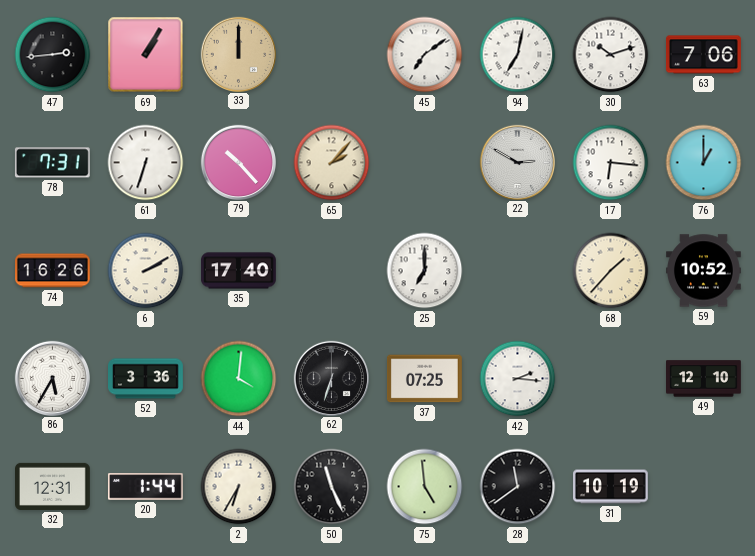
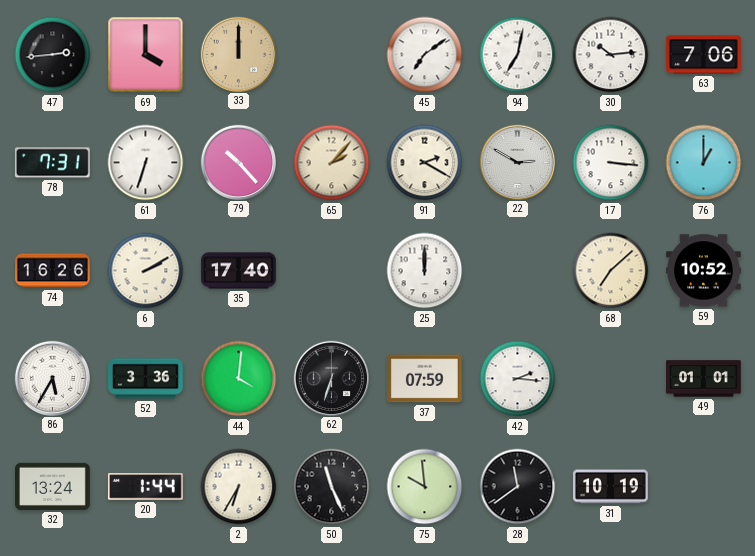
69: 1:05 -> 4:00 (146, 55)
30: 10:12 -> 10:14 (611, 55)
91: none -> 2:20 (425, 163)
17: 6:16 -> 3:16 (611, 163)
25: 7:00 -> 12:00 (425, 271)
68: 1:37 -> 7:08 (611, 271)
37: 07:25 -> 07:59 (425, 379)
49: 12:10 -> 01:01 (704, 379)
32: 12:31 -> 13:24 (53, 486)
75: 4:59 -> 9:59 (425, 487)
